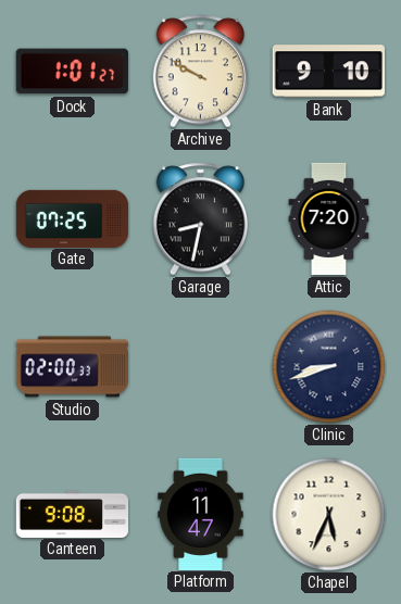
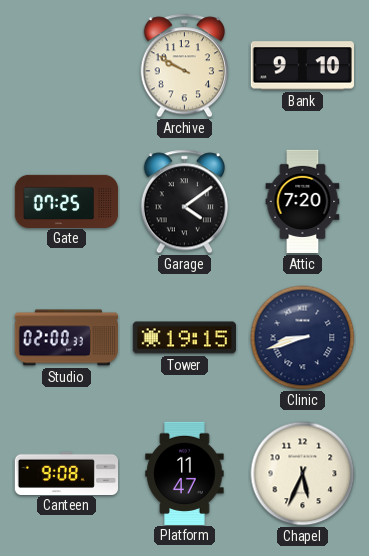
Dock: 1:01 -> none (72, 72)
Garage: 8:32 -> 4:09 (185, 202)
Tower: none -> 19:15 (184, 338)
